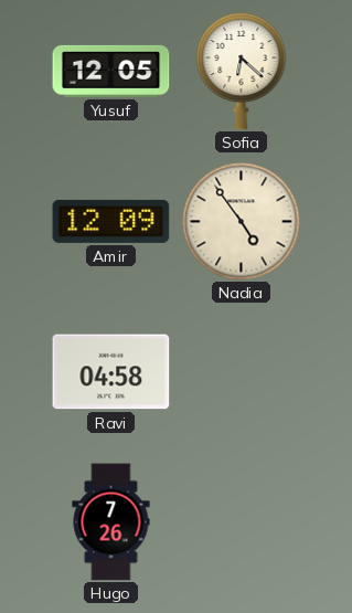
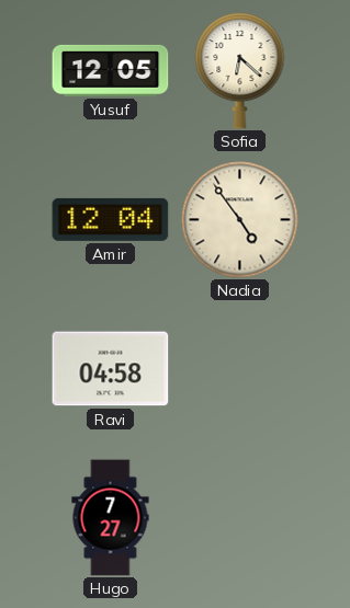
Amir: 12:09 -> 12:04 (111, 219)
Hugo: 7:26 -> 7:27 (111, 518)
